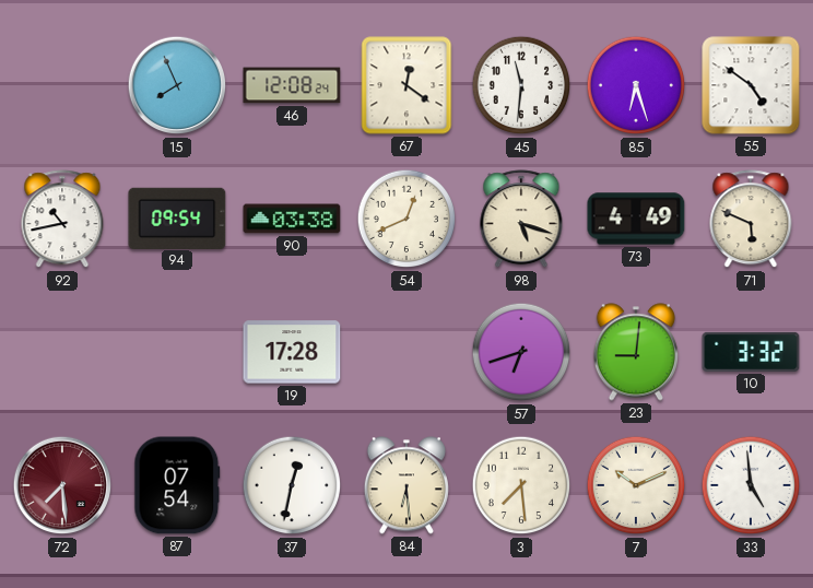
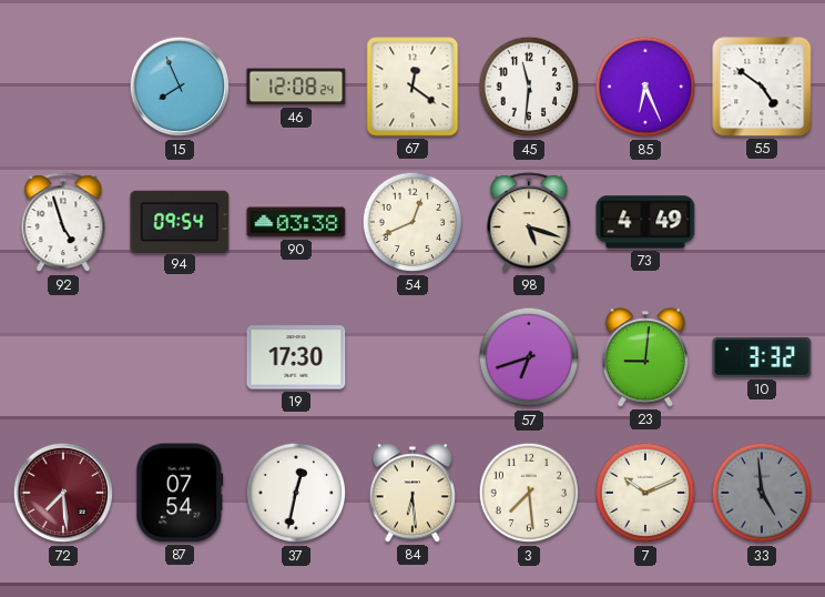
85: 6:27 -> 6:26 (645, 87)
92: 10:43 -> 4:57 (63, 223)
71: 5:49 -> none (751, 220)
19: 17:28 -> 17:30 (296, 357)
33 dial: white -> grey (762, 493)
